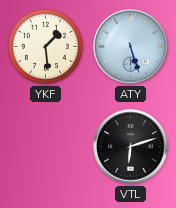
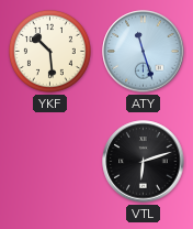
YKF: 1:29 -> 10:29 (50, 52)
ATY: 5:27 -> 11:27 (144, 52)
